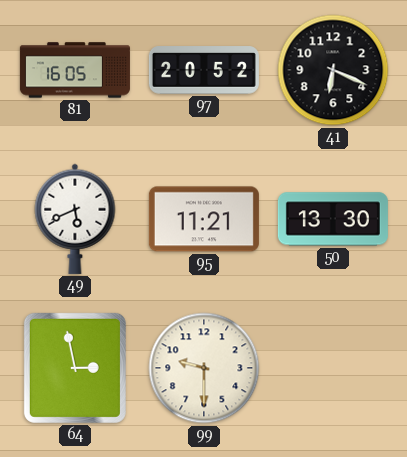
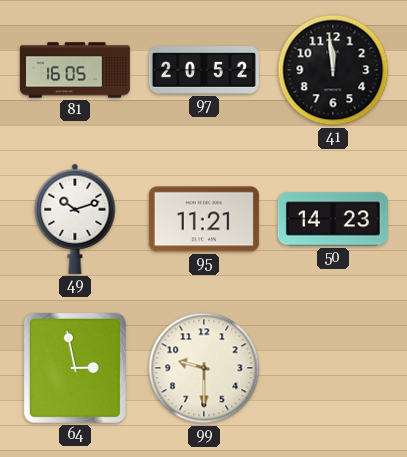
41: 6:19 -> 11:59 (333, 70)
49: 5:41 -> 10:12 (75, 219)
50: 13:30 -> 14:23 (333, 219)
